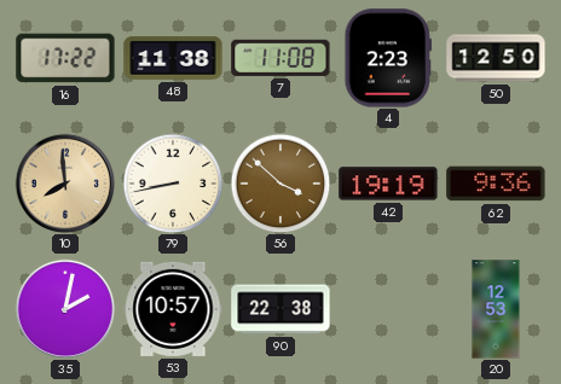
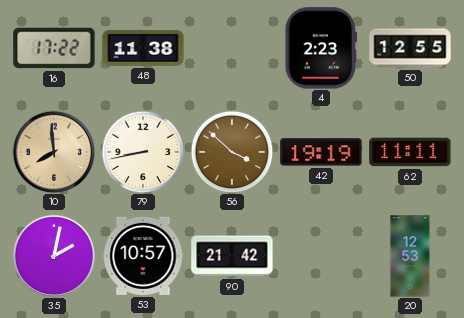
7: 11:08 -> none (280, 58)
50: 12:50 -> 12:55 (410, 48)
62: 9:36 -> 11:11 (410, 152)
90: 22:38 -> 21:42 (232, 256)
